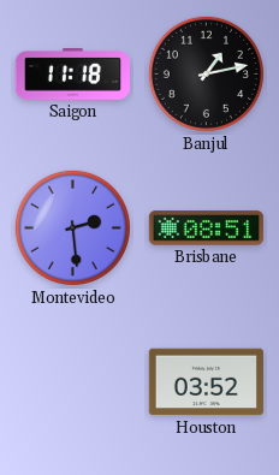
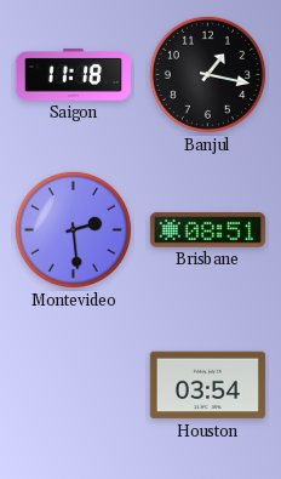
Banjul: 1:13 -> 1:17 (207, 74)
Houston: 03:52 -> 03:54 (207, 386)
